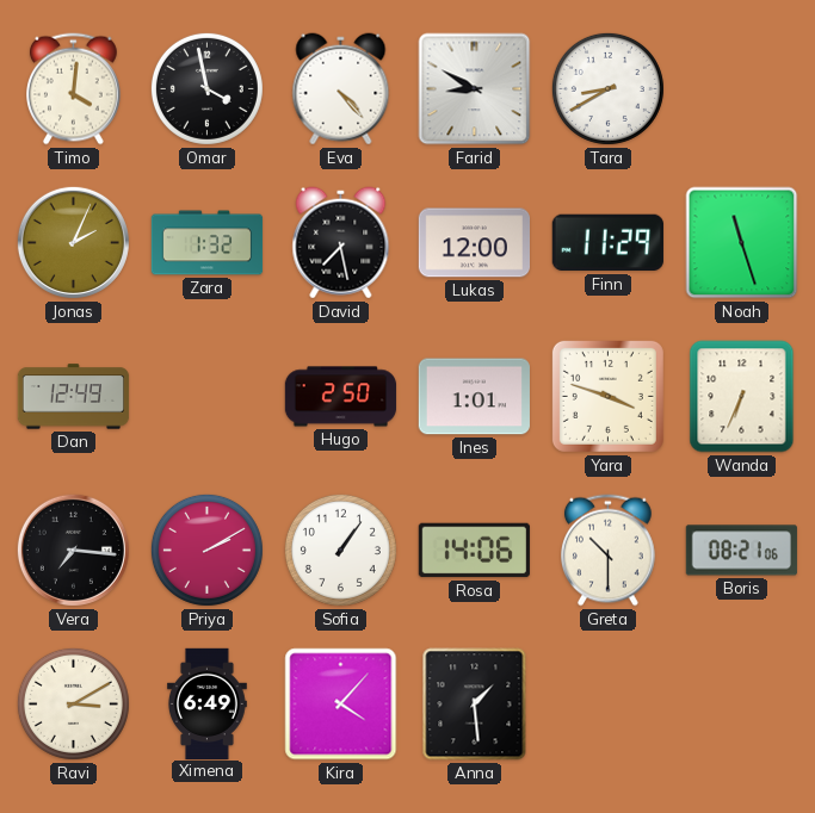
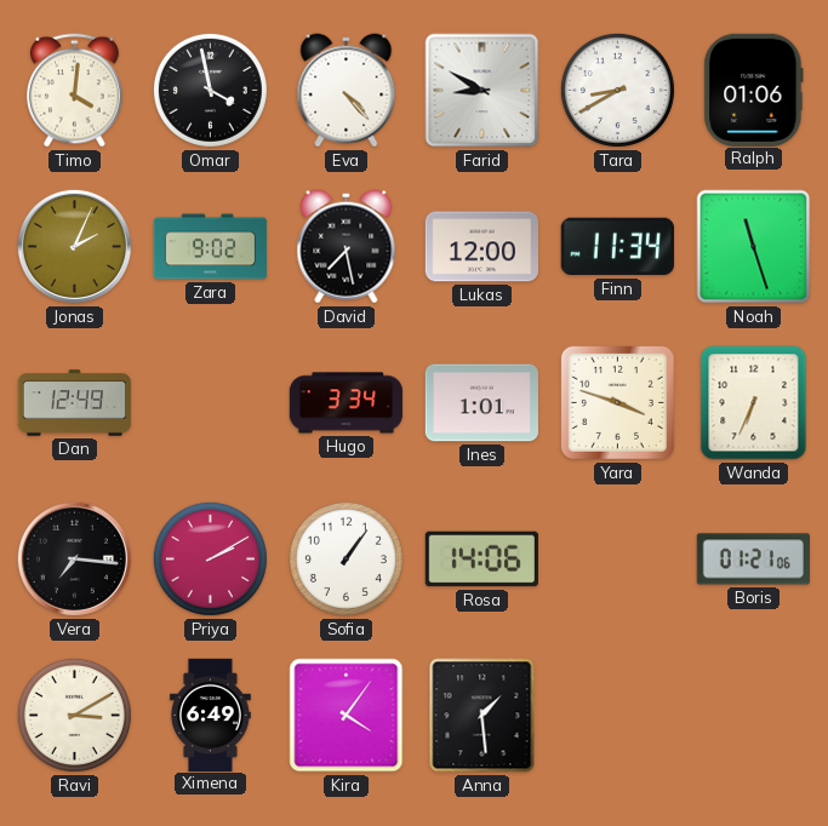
Ralph: none -> 01:06 (754, 90)
Zara: 1:32 -> 9:02 (211, 247)
Finn: 11:29 -> 11:34 (617, 247)
Hugo: 2:50 -> 3:34 (347, 403)
Greta: 10:30 -> none (609, 551)
Boris: 08:21 -> 01:21 (753, 560)
Kira: 4:07 -> 4:06 (347, 716)
